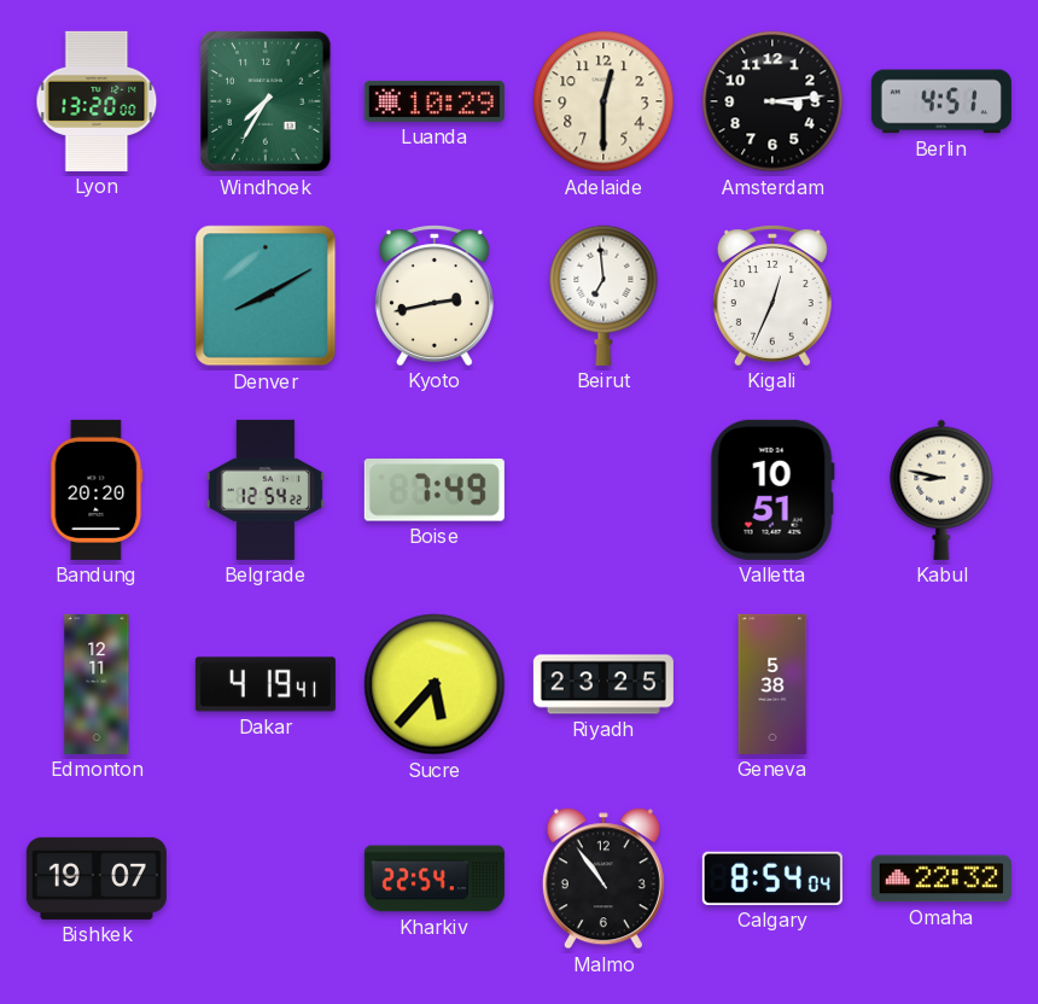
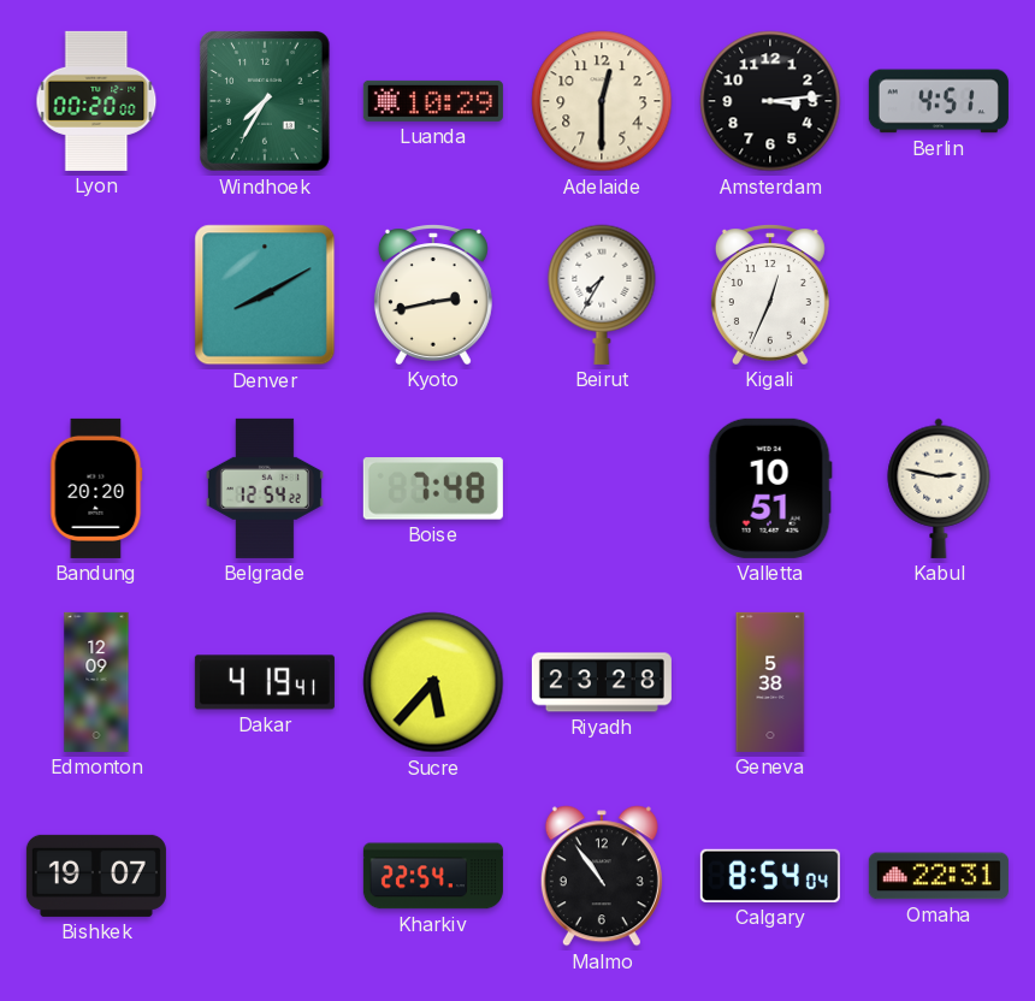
Lyon: 13:20 -> 00:20 (96, 101)
Beirut: 6:59 -> 7:35 (602, 295)
Boise: 7:49 -> 7:48 (433, 488)
Kabul: 8:47 -> 2:47 (939, 488)
Edmonton: 12:11 -> 12:09 (96, 682)
Riyadh: 23:25 -> 23:28 (602, 682)
Omaha: 22:32 -> 22:31 (939, 876)
